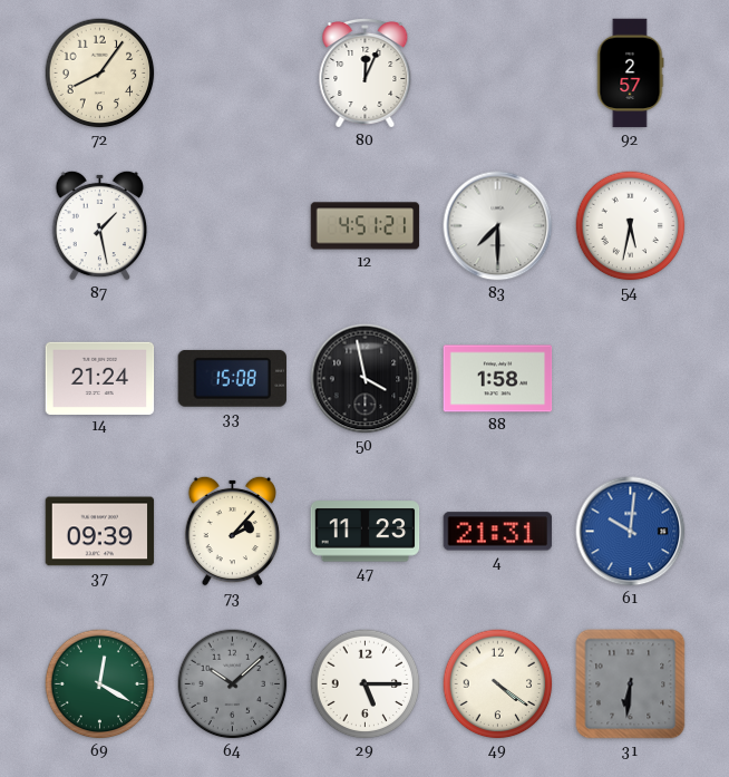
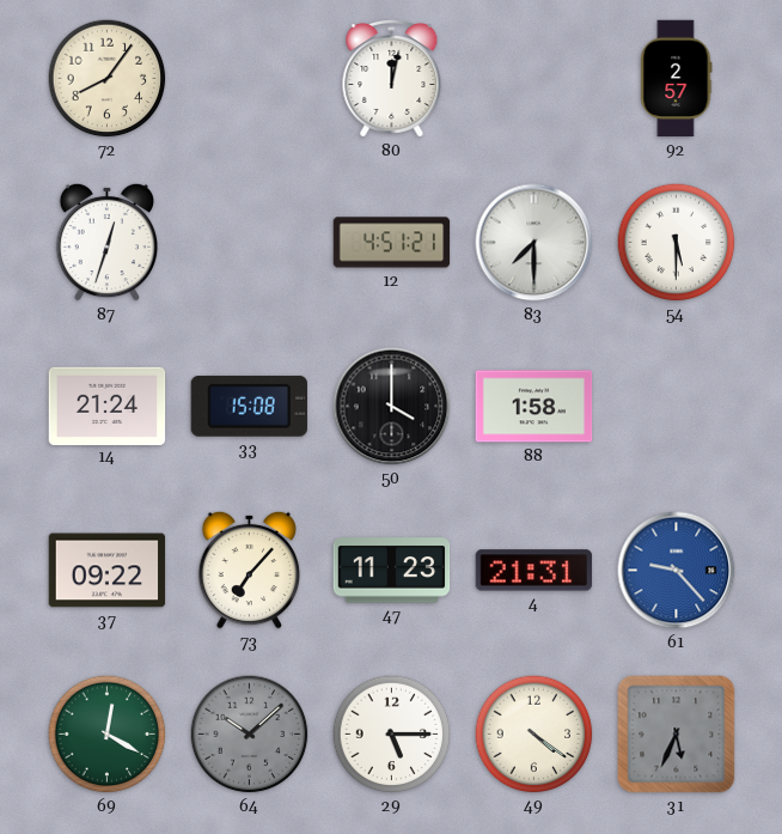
80: 12:04 -> 12:02 (392, 78)
87: 1:28 -> 12:33 (108, 242)
54: 5:32 -> 5:30 (677, 243)
50: 3:58 -> 4:00 (392, 407)
37: 09:39 -> 09:22 (108, 571)
73: 2:07 -> 7:07 (250, 570)
61: 10:01 -> 9:23 (677, 571)
31: 6:31 -> 5:34 (677, 735)
